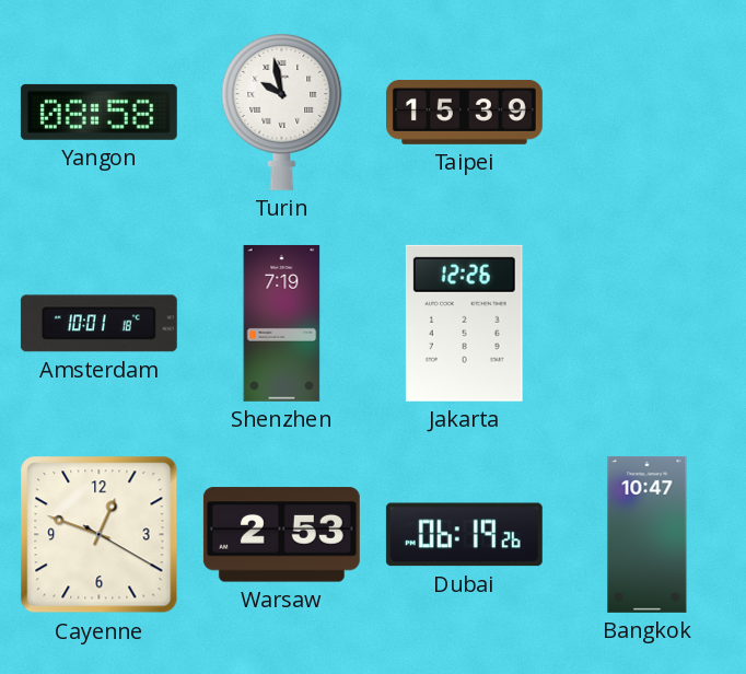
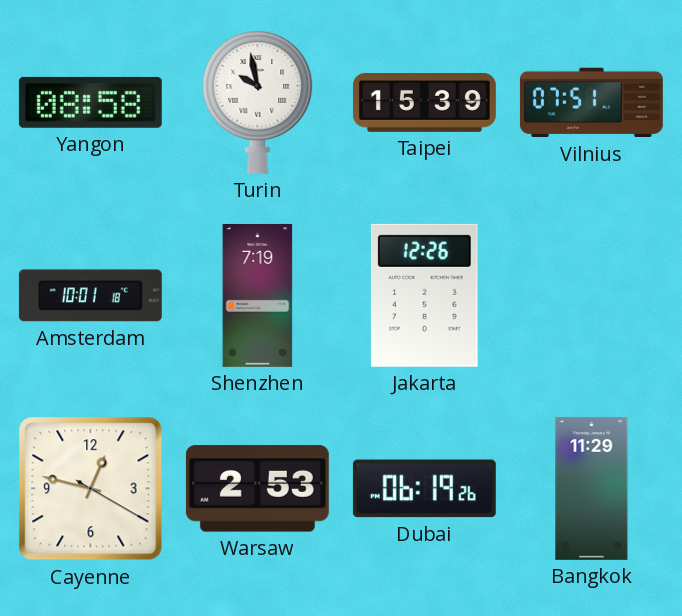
Vilnius: none -> 07:51 (591, 103)
Cayenne: 12:48 -> 12:47 (91, 489)
Bangkok: 10:47 -> 11:29 (592, 488)
